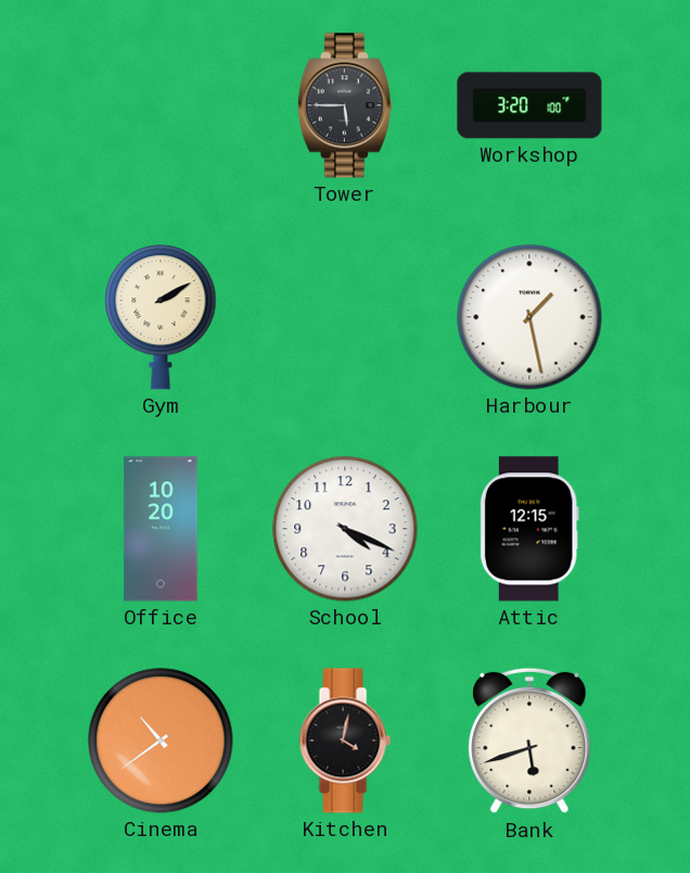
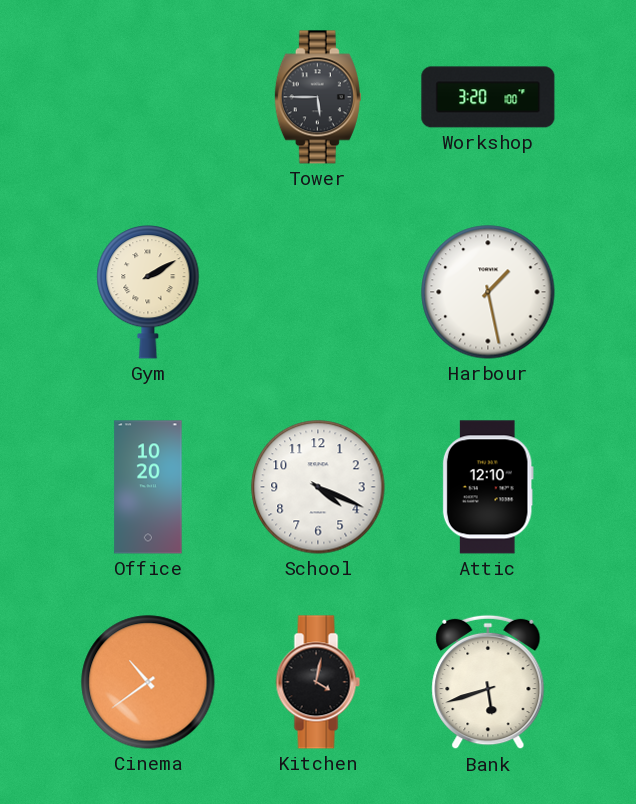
Attic: 12:15 -> 12:10 (488, 487)
